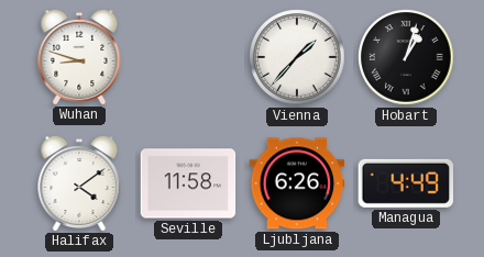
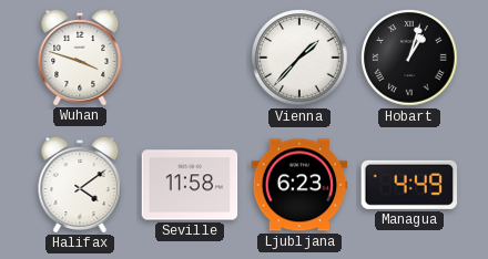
Wuhan: 8:48 -> 3:48 (80, 56)
Ljubljana: 6:26 -> 6:23 (299, 185)
